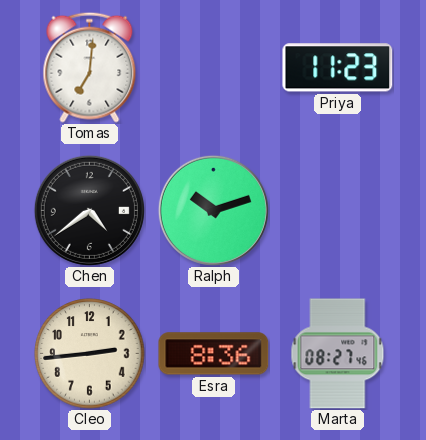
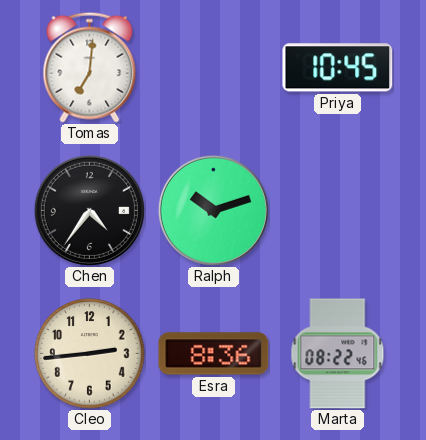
Priya: 11:23 -> 10:45 (338, 68)
Chen: 4:39 -> 4:36 (89, 210)
Marta: 08:27 -> 08:22 (338, 354)
